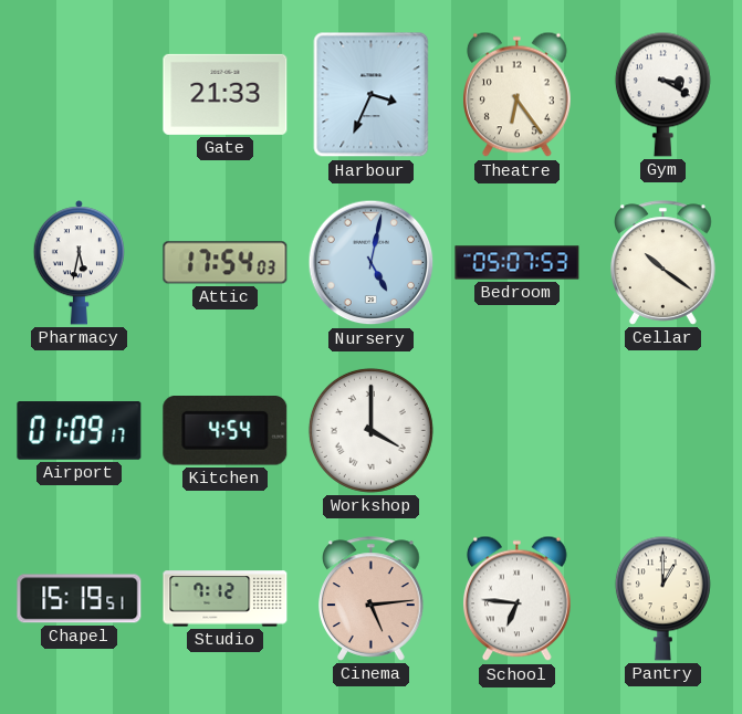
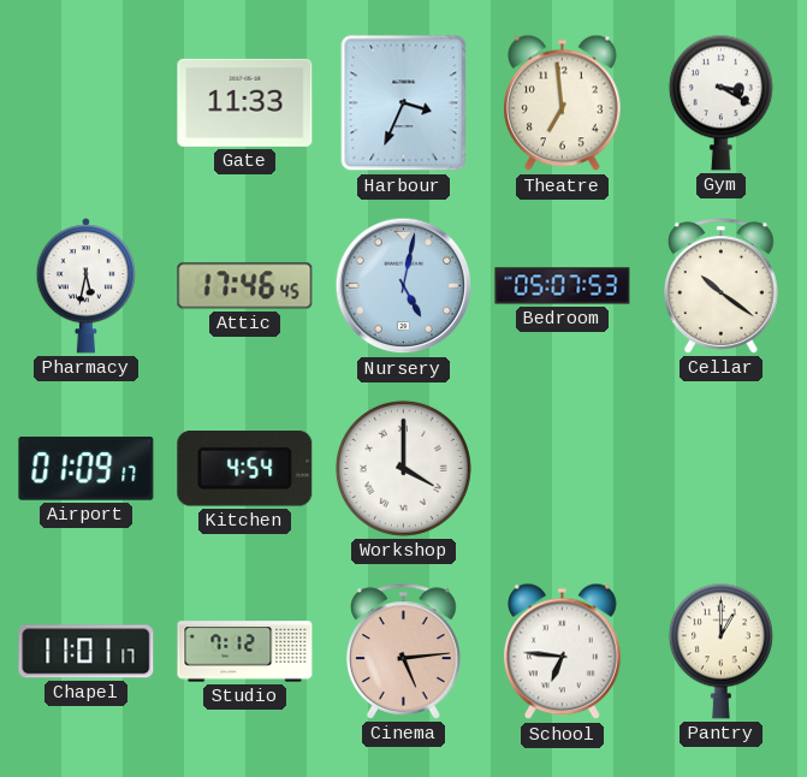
Gate: 21:33 -> 11:33 (245, 102)
Theatre: 6:24 -> 6:59 (563, 103)
Attic: 17:54 -> 17:46 (245, 286)
Chapel: 15:19 -> 11:01 (87, 652)
